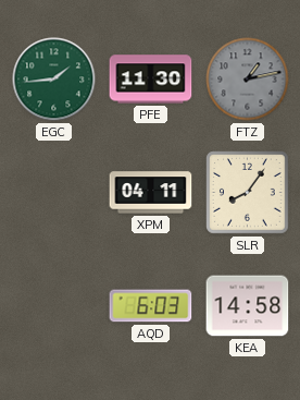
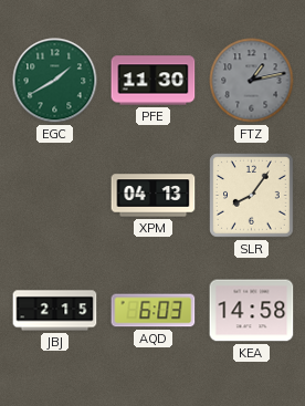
EGC: 1:44 -> 1:40 (55, 81)
XPM: 04:11 -> 04:13 (154, 196)
JBJ: none -> 2:15 (55, 311)
